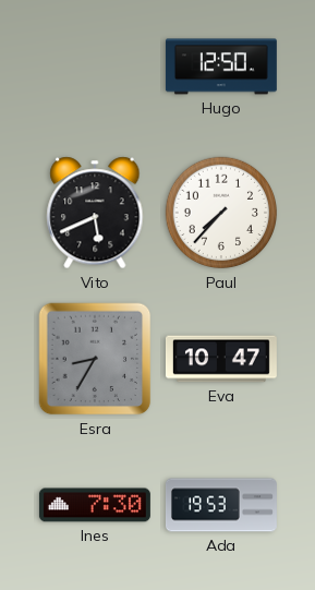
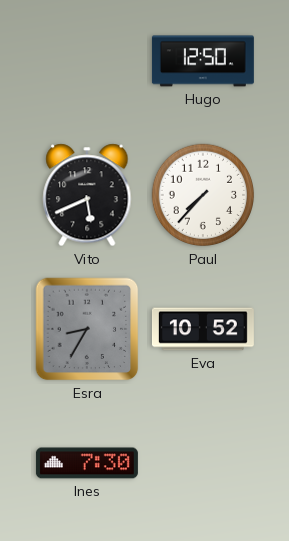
Eva: 10:47 -> 10:52 (203, 329)
Ada: 19:53 -> none (221, 505)
